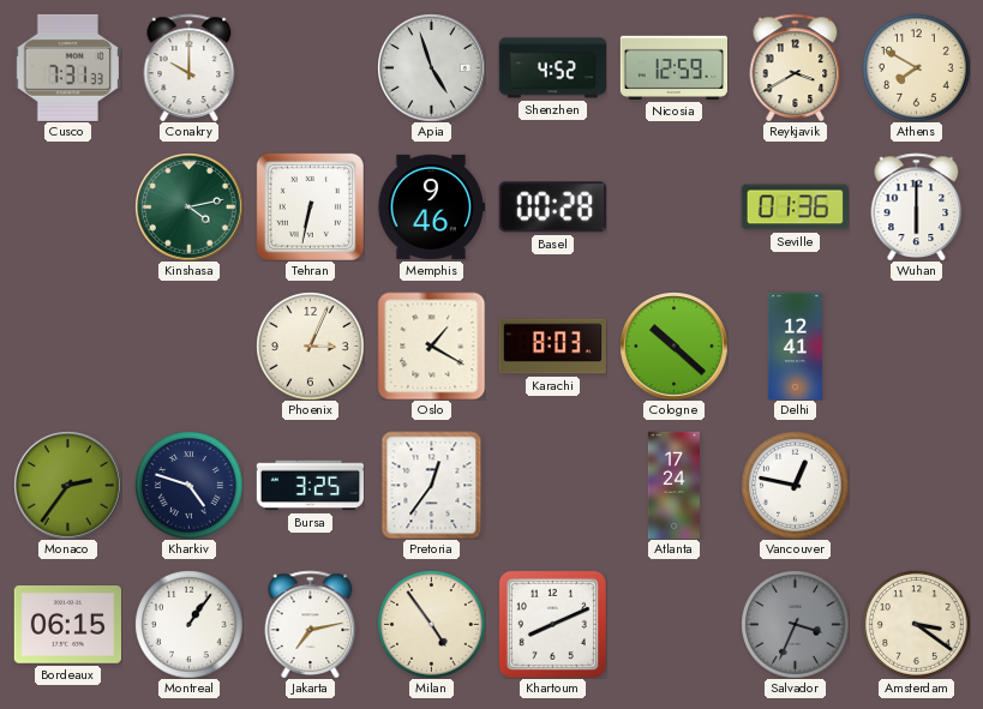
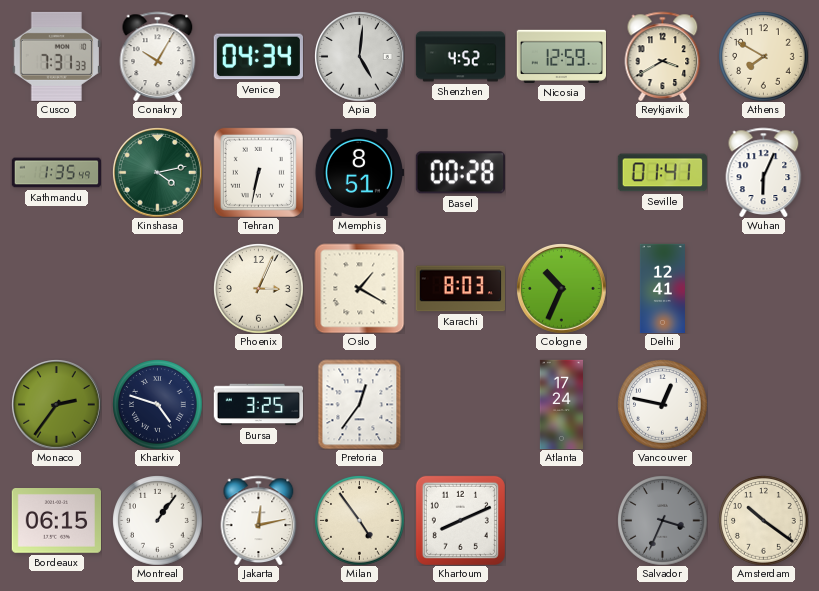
Conakry: 10:00 -> 10:05 (158, 56)
Venice: none -> 04:34 (258, 57)
Apia: 4:57 -> 5:01 (359, 56)
Kathmandu: none -> 1:35 (56, 173)
Memphis: 9:46 -> 8:51 (359, 172)
Seville: 01:36 -> 01:41 (662, 173)
Wuhan: 6:00 -> 6:04 (764, 172)
Cologne: 10:22 -> 10:34 (561, 288)
Jakarta: 7:13 -> 12:13 (259, 520)
Amsterdam: 3:21 -> 10:21 (763, 520)
